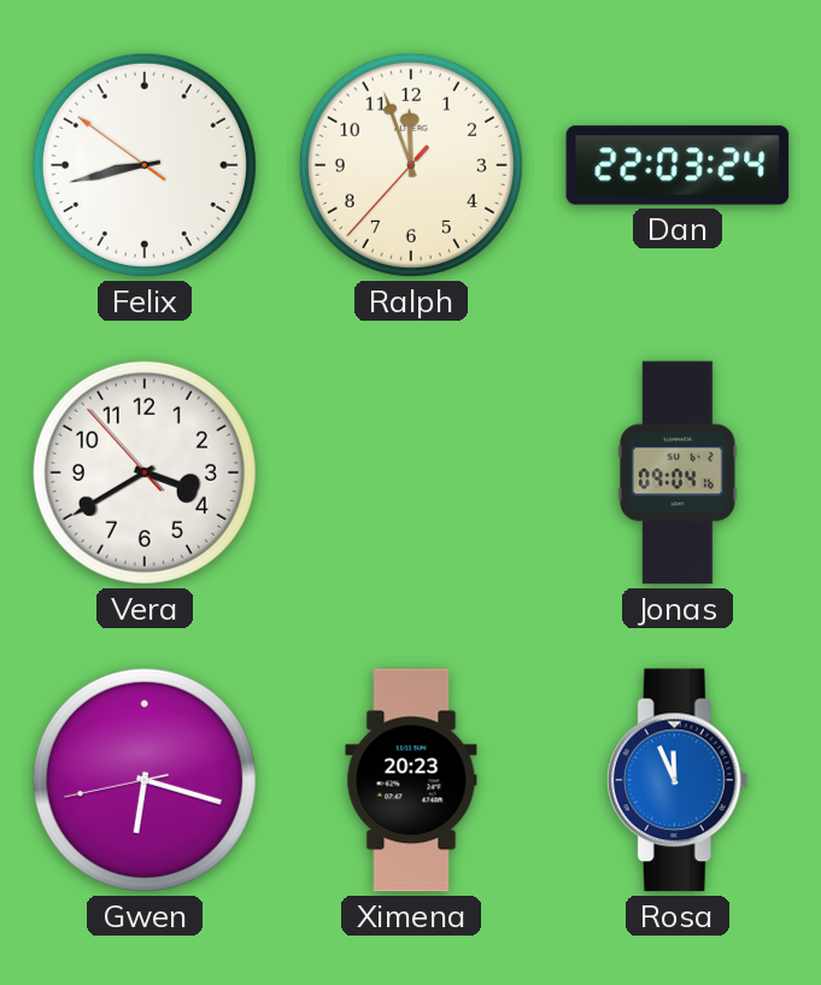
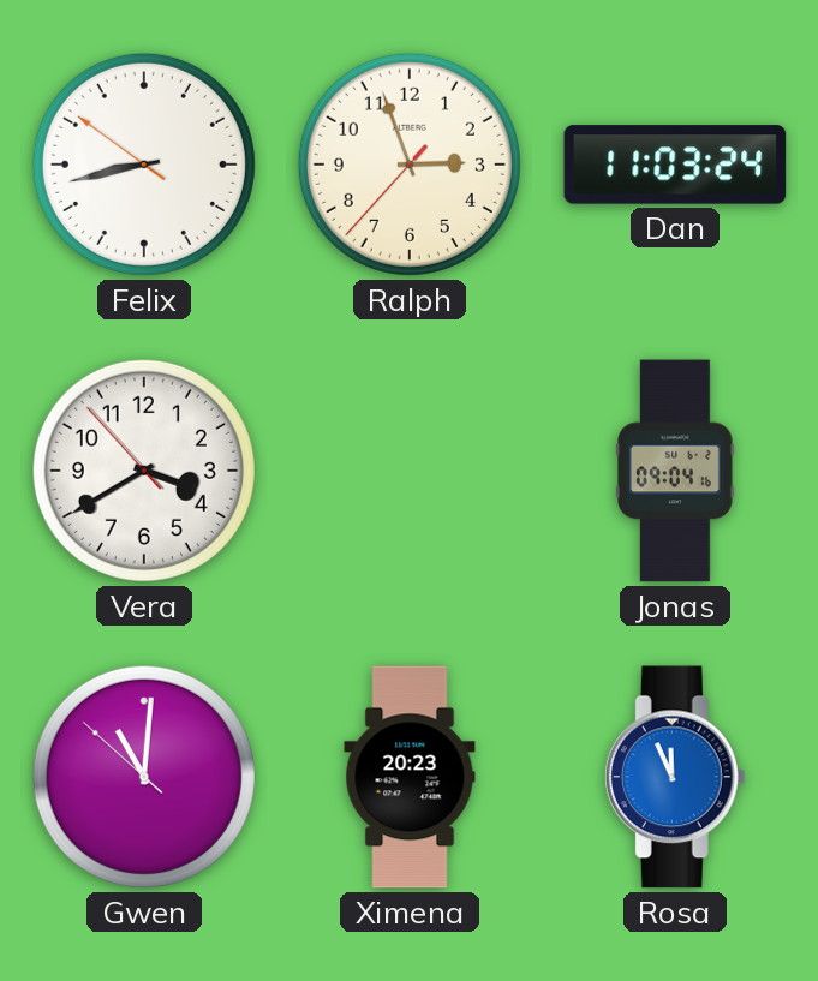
Ralph: 11:56 -> 2:56 (410, 165)
Dan: 22:03 -> 11:03 (675, 165)
Gwen: 6:17 -> 11:00 (144, 777)
